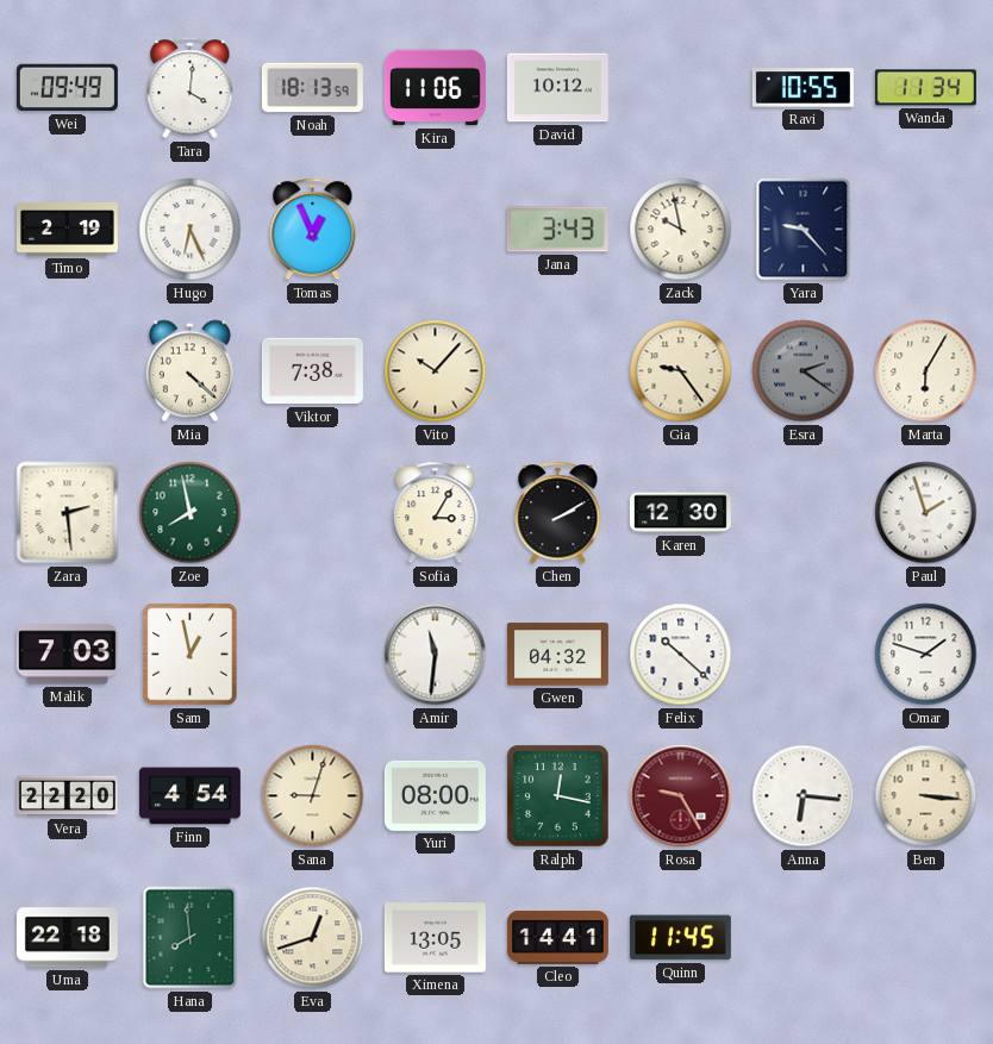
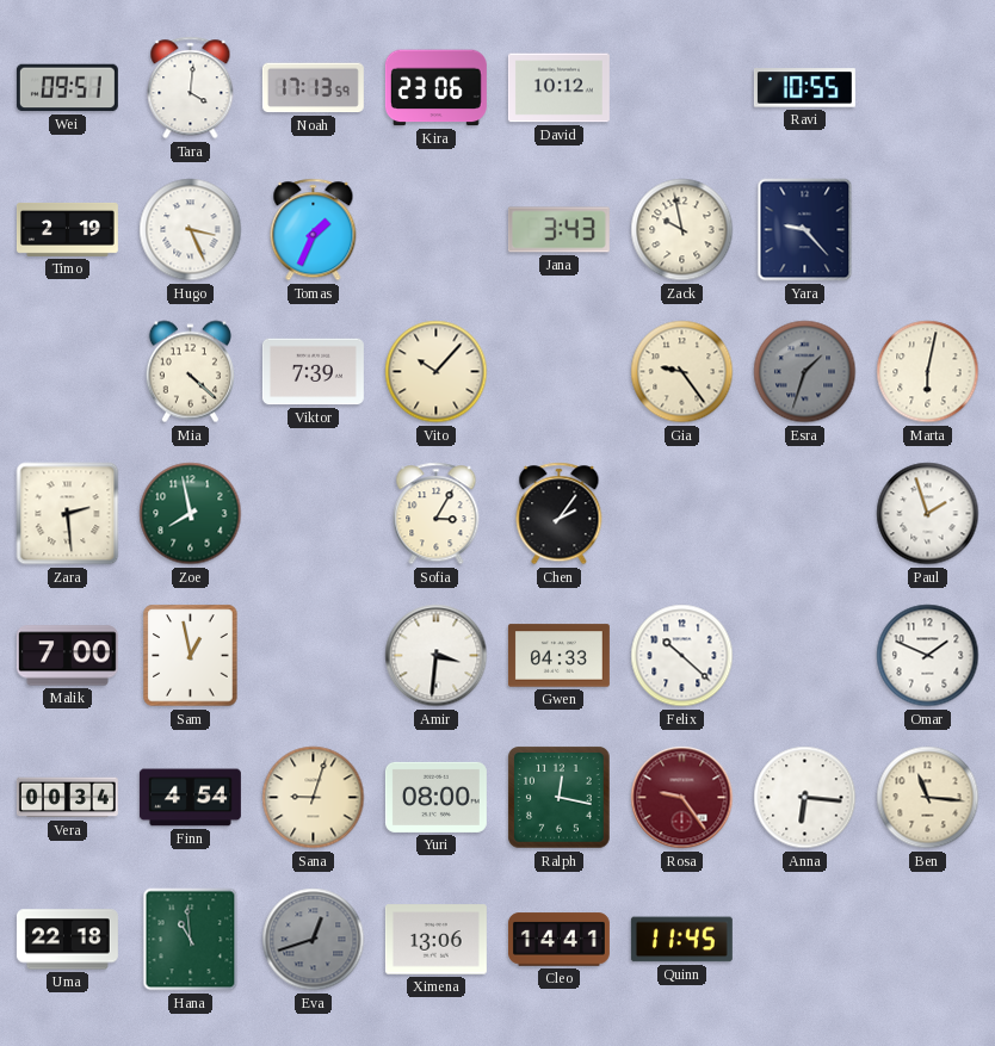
Wei: 09:49 -> 09:51 (67, 88)
Noah: 18:13 -> 17:13 (313, 88)
Kira: 11:06 -> 23:06 (435, 88)
Wanda: 11:34 -> none (925, 88)
Hugo: 6:26 -> 3:26 (191, 230)
Tomas: 12:56 -> 1:34 (314, 230)
Viktor: 7:38 -> 7:39 (313, 372)
Esra: 2:21 -> 1:33 (805, 372)
Marta: 6:05 -> 6:02 (928, 372)
Chen: 2:10 -> 2:06 (560, 514)
Karen: 12:30 -> none (680, 513)
Malik: 7:03 -> 7:00 (67, 656)
Amir: 11:31 -> 3:31 (437, 656)
Gwen: 04:32 -> 04:33 (558, 656)
Omar: 1:48 -> 1:49 (928, 656)
Vera: 22:20 -> 00:34 (67, 798)
Rosa: 9:25 -> 9:24 (682, 798)
Ben: 3:16 -> 11:16 (928, 798)
Hana: 7:59 -> 10:59 (191, 940)
Eva dial: cream -> grey (314, 940)
Ximena: 13:05 -> 13:06 (435, 940)
